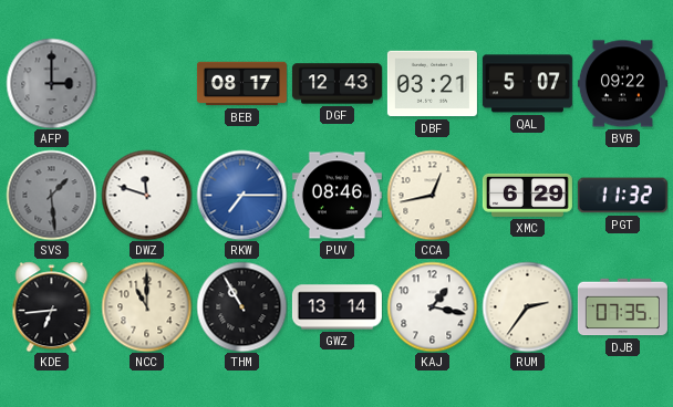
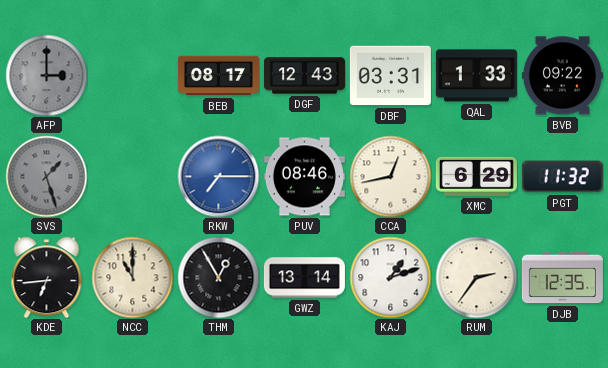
DBF: 03:21 -> 03:31 (390, 76)
QAL: 5:07 -> 1:33 (476, 76)
SVS: 1:29 -> 1:27 (46, 176)
DWZ: 11:48 -> none (146, 195)
THM: 10:55 -> 12:55 (218, 277)
KAJ: 1:17 -> 1:12 (390, 277)
DJB: 07:35 -> 12:35 (562, 278)
